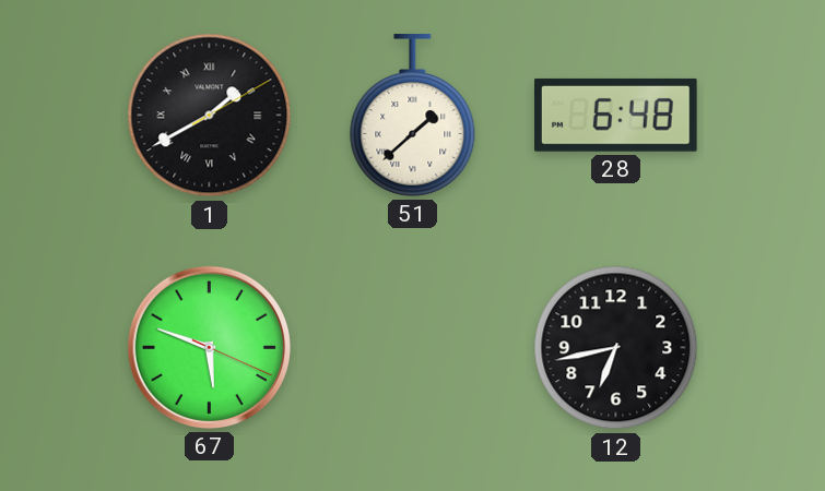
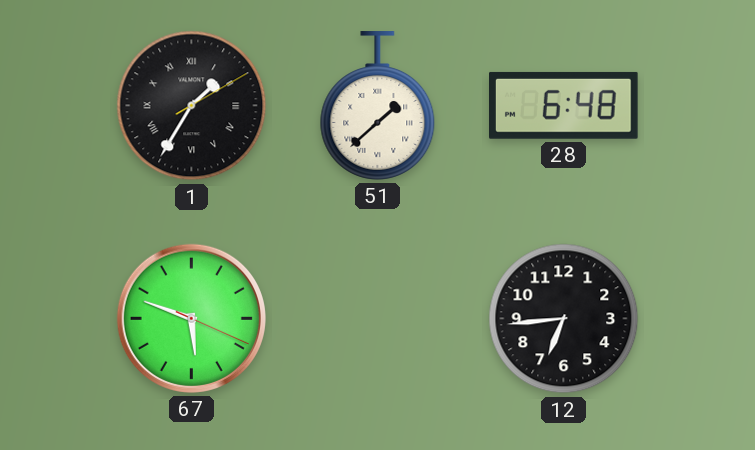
1: 1:40 -> 1:35 (192, 106)
12: 6:43 -> 6:44 (564, 319)
